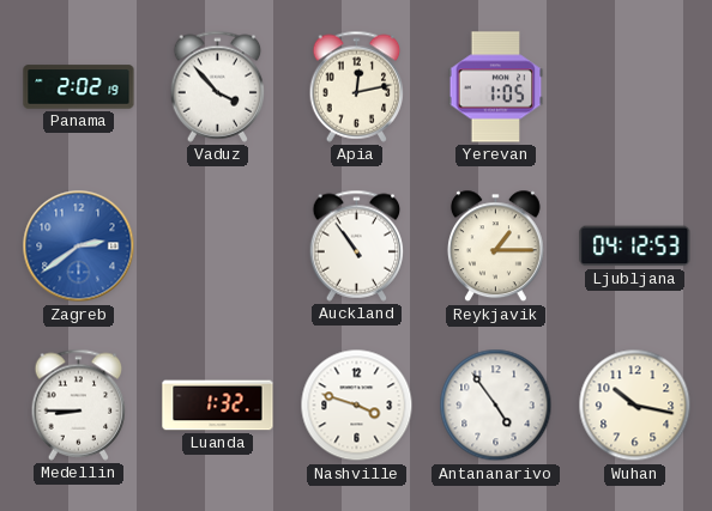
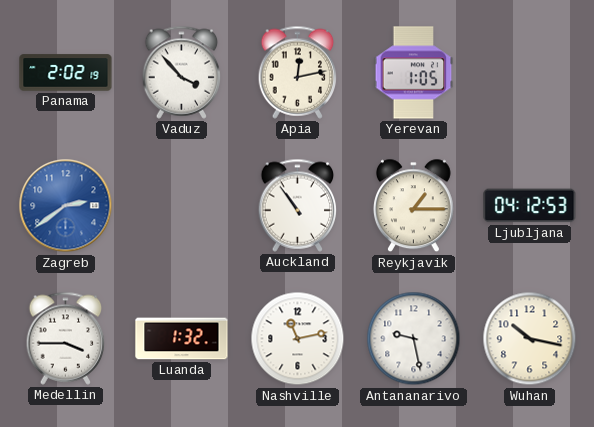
Medellin: 8:45 -> 3:45 (66, 338)
Nashville: 3:48 -> 11:13 (298, 339)
Antananarivo: 4:54 -> 9:28 (414, 339)
